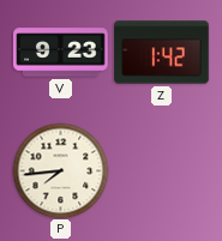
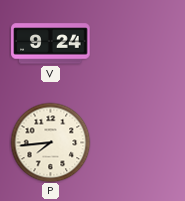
V: 9:23 -> 9:24 (51, 44)
Z: 1:42 -> none (162, 53)
